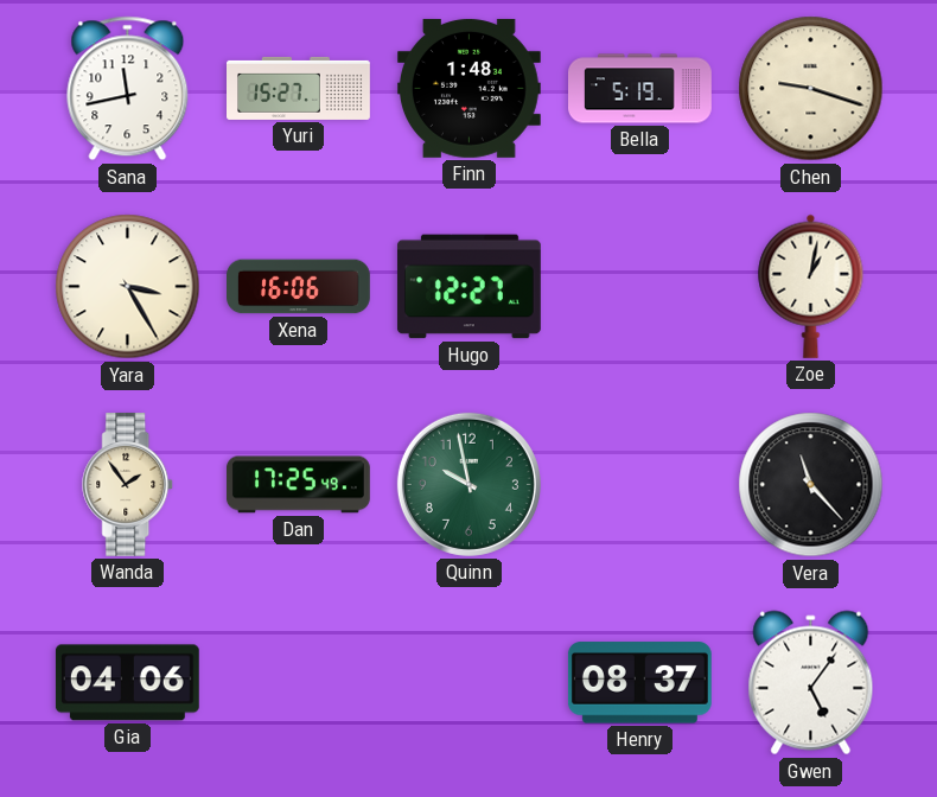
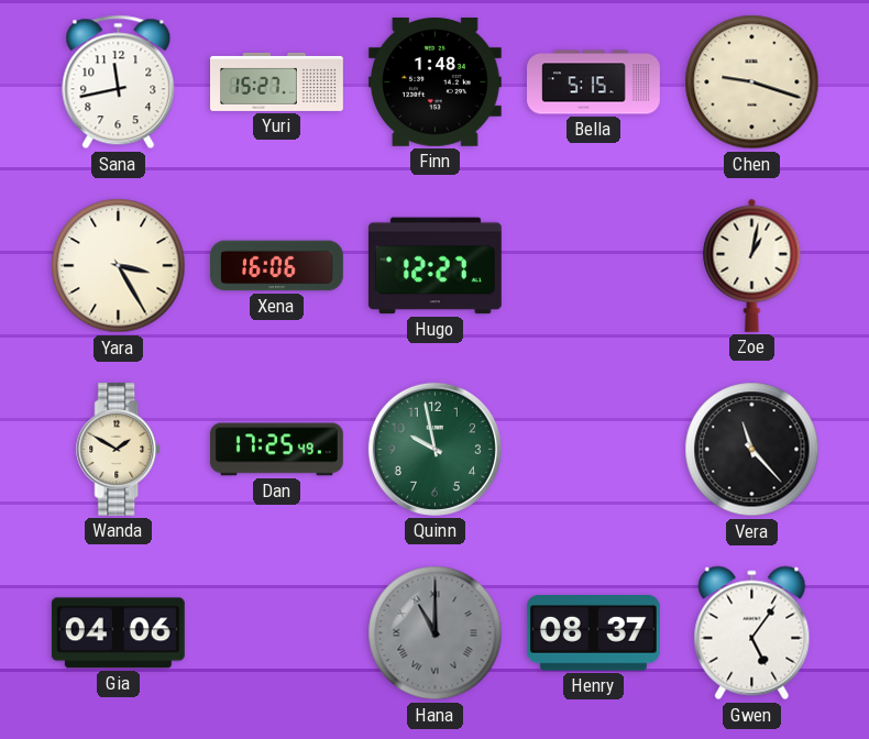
Bella: 5:19 -> 5:15 (594, 82)
Wanda: 1:54 -> 1:50 (119, 449)
Hana: none -> 11:00 (436, 633)
